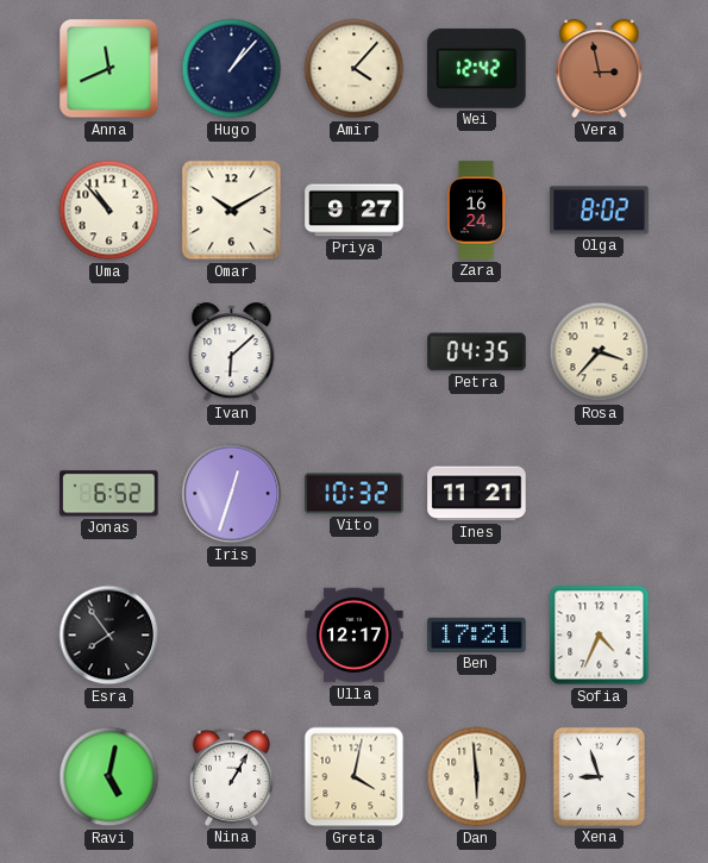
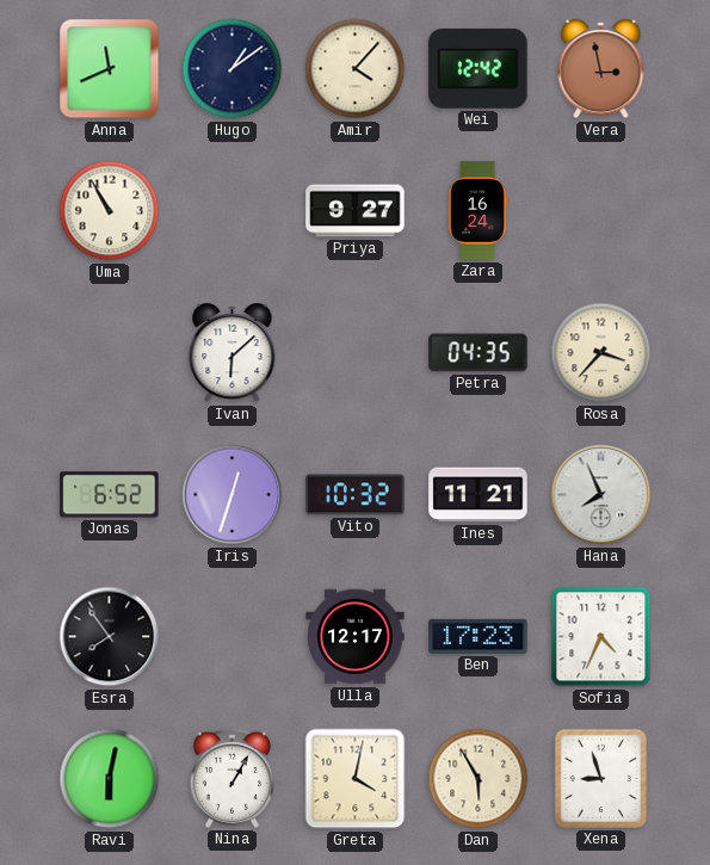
Hugo: 1:07 -> 1:09 (233, 69)
Uma: 10:53 -> 10:55 (110, 211)
Omar: 10:10 -> none (232, 211)
Olga: 8:02 -> none (600, 211)
Hana: none -> 7:56 (601, 495)
Ben: 17:21 -> 17:23 (479, 636)
Ravi: 5:02 -> 6:02 (110, 779)
Dan: 5:59 -> 5:55 (479, 779)
